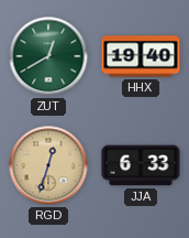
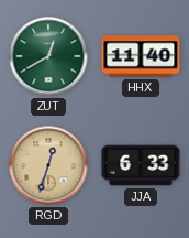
HHX: 19:40 -> 11:40 (141, 56)
